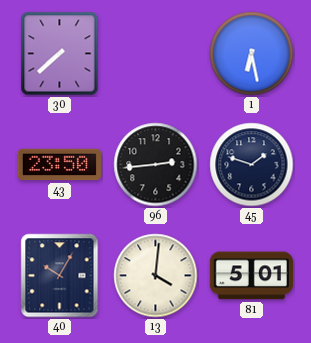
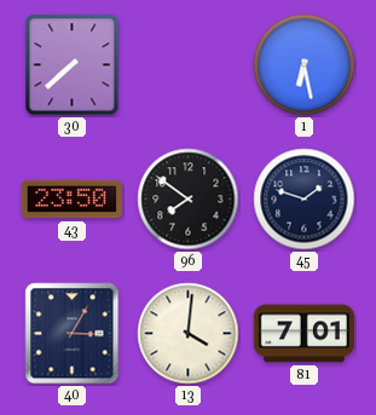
96: 2:44 -> 7:51 (189, 200)
40: 10:05 -> 3:05 (73, 334)
81: 5:01 -> 7:01 (303, 334)
